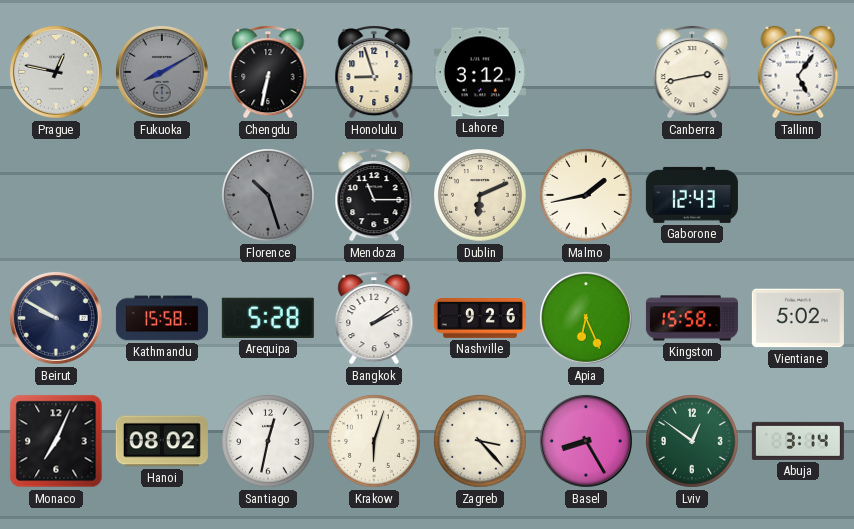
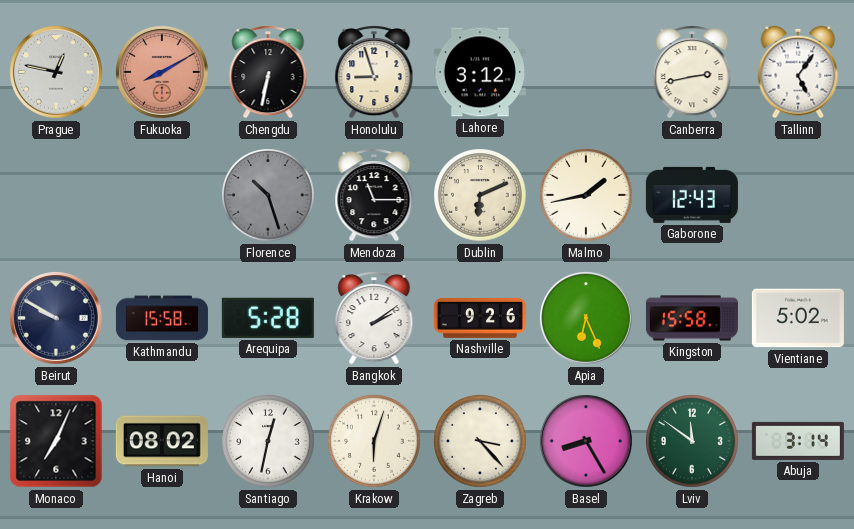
Fukuoka dial: grey -> salmon (162, 72)
Lviv: 12:51 -> 11:51 (692, 441)
